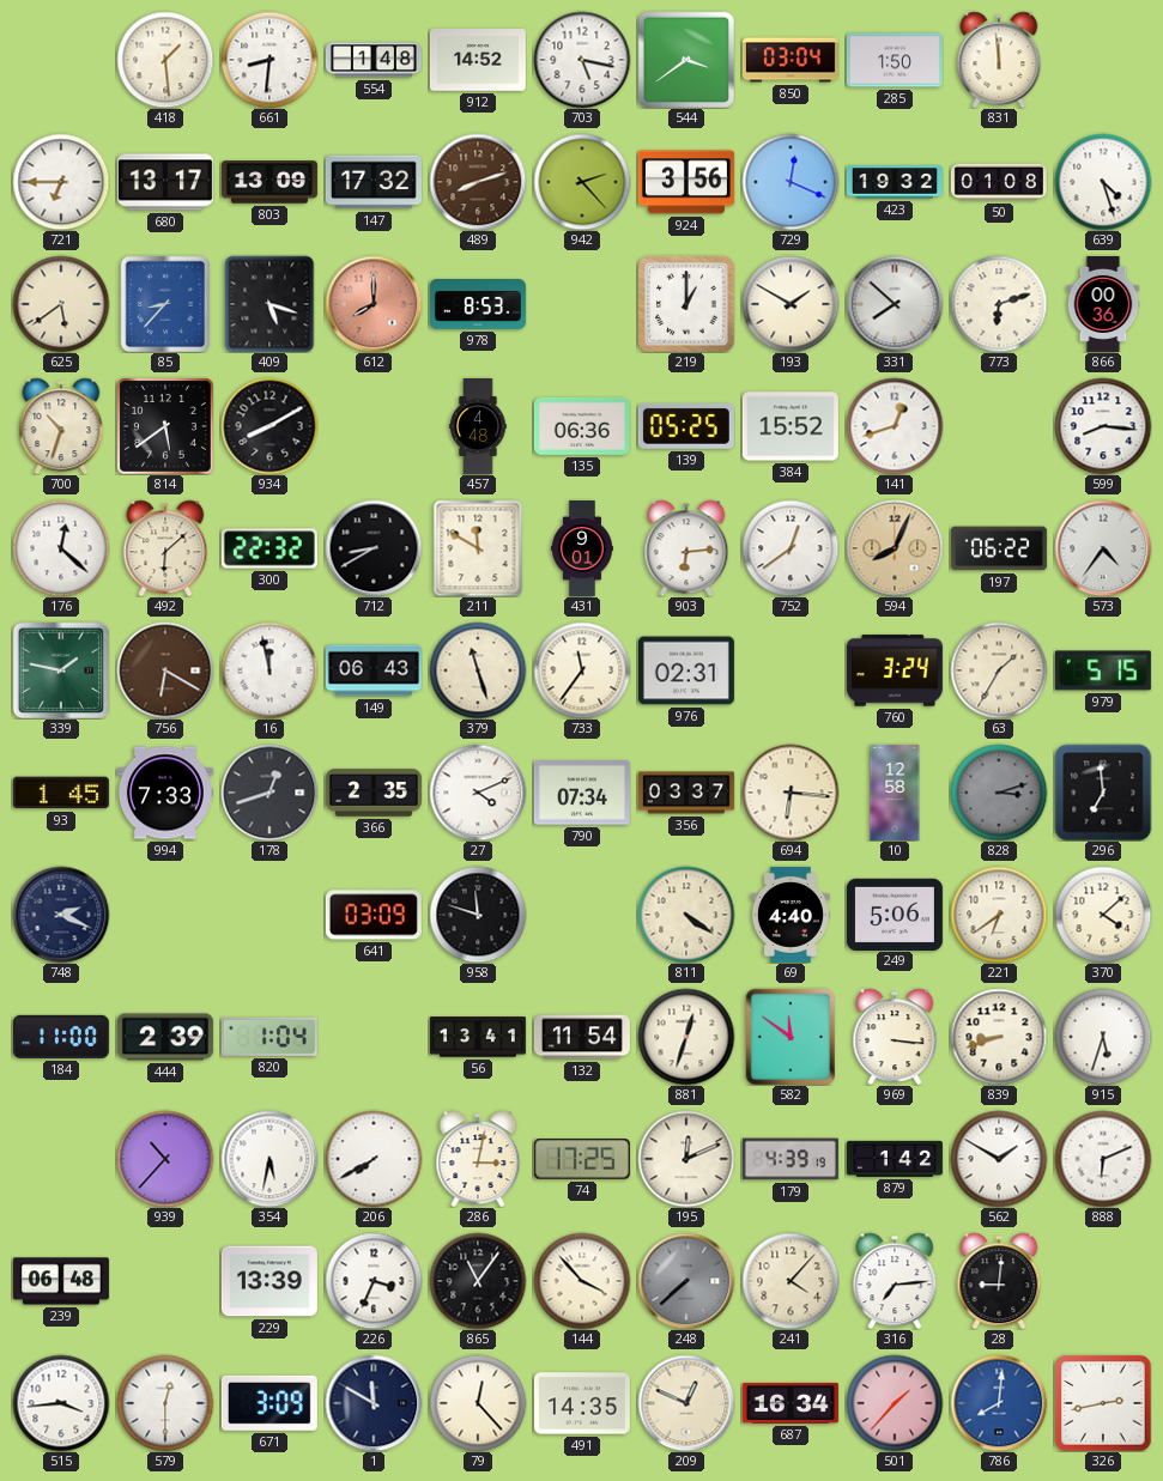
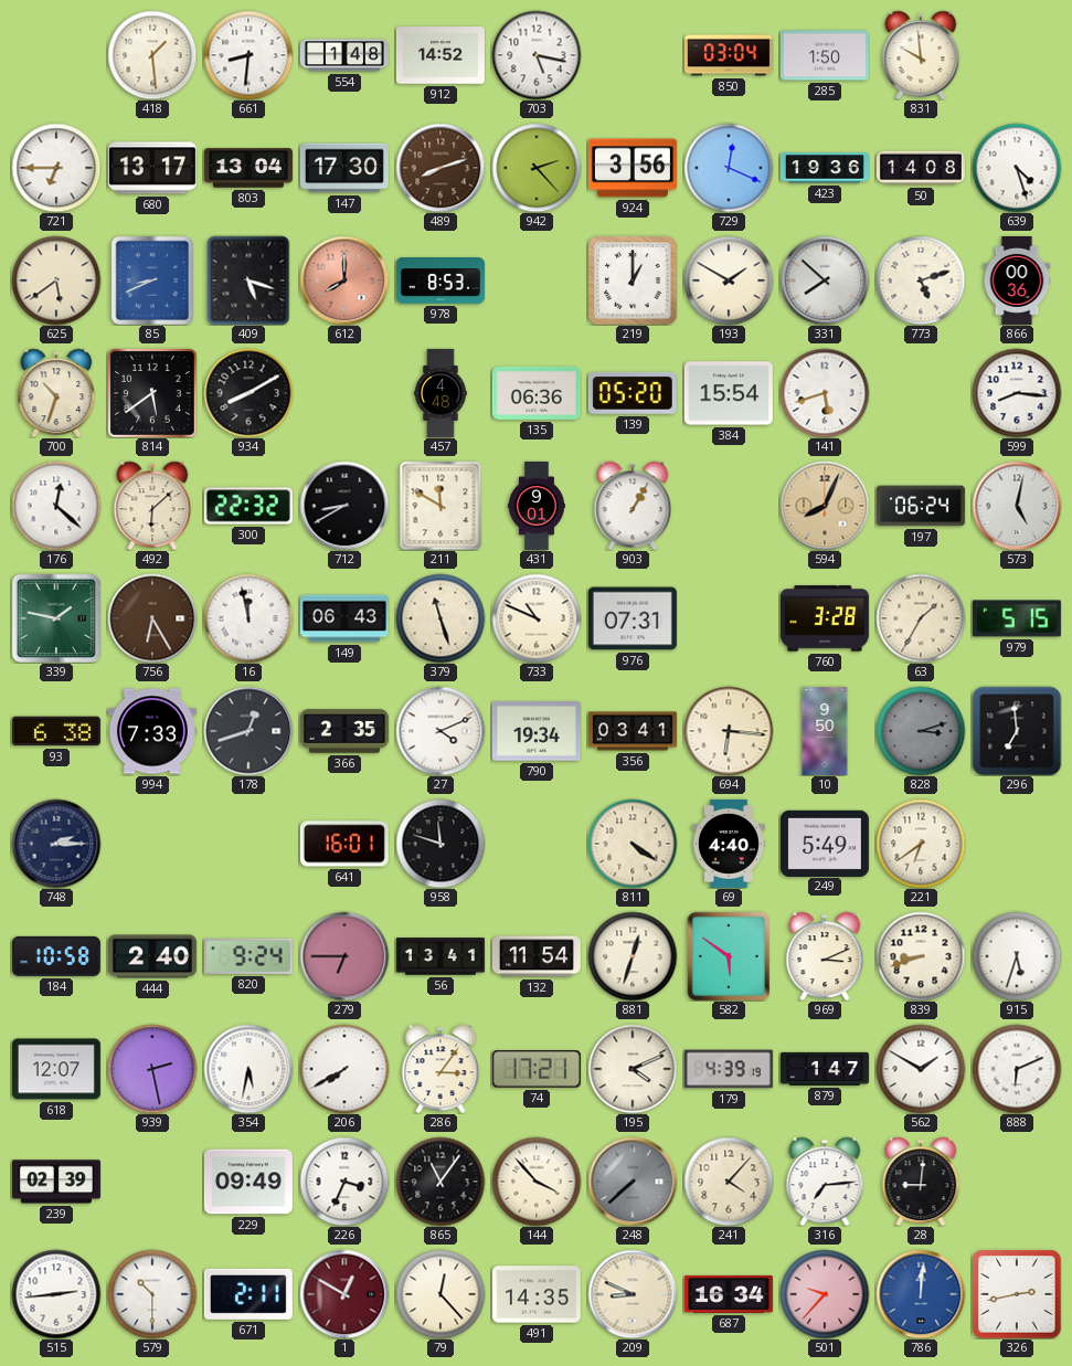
544: 3:39 -> none (685, 59)
831: 11:59 -> 9:59 (921, 55)
803: 13:09 -> 13:04 (248, 168)
147: 17:32 -> 17:30 (344, 168)
423: 19:32 -> 19:36 (825, 168)
50: 01:08 -> 14:08 (921, 168)
85: 8:37 -> 8:41 (152, 280)
773: 6:12 -> 5:12 (921, 280)
139: 05:25 -> 05:20 (633, 393)
384: 15:52 -> 15:54 (729, 393)
141: 12:42 -> 5:42 (825, 393)
903: 6:14 -> 1:05 (633, 506)
752: 12:39 -> none (791, 548)
197: 06:22 -> 06:24 (921, 506)
573: 4:36 -> 5:02 (1017, 506)
756: 6:20 -> 6:25 (152, 618)
733: 11:36 -> 10:49 (537, 618)
976: 02:31 -> 07:31 (633, 618)
760: 3:24 -> 3:28 (825, 618)
93: 1:45 -> 6:38 (56, 731)
790: 07:34 -> 19:34 (537, 731)
356: 03:37 -> 03:41 (633, 731)
10: 12:58 -> 9:50 (825, 731)
748: 2:19 -> 2:15 (56, 844)
641: 03:09 -> 16:01 (344, 844)
249: 5:06 -> 5:49 (825, 843)
370: 4:08 -> none (1103, 915)
184: 11:00 -> 10:58 (56, 956)
444: 2:39 -> 2:40 (152, 956)
820: 1:04 -> 9:24 (248, 956)
279: none -> 6:45 (344, 956)
582: 11:51 -> 5:51 (729, 956)
969: 3:16 -> 3:11 (825, 956)
618: none -> 12:07 (56, 1069)
939: 10:37 -> 2:28 (152, 1069)
286: 3:02 -> 3:06 (441, 1069)
74: 17:25 -> 17:21 (537, 1069)
195: 12:11 -> 4:11 (633, 1069)
879: 1:42 -> 1:47 (825, 1069)
239: 06:48 -> 02:39 (56, 1182)
229: 13:39 -> 09:49 (248, 1182)
515: 3:44 -> 2:44 (56, 1294)
579: 12:30 -> 10:30 (152, 1294)
671: 3:09 -> 2:11 (248, 1294)
1: 11:50 -> 12:50 (344, 1294)
1 dial: navy -> burgundy (344, 1294)
209: 12:49 -> 8:49 (633, 1294)
501: 1:37 -> 9:37 (825, 1294)
786: 8:01 -> 12:01 (921, 1294)
